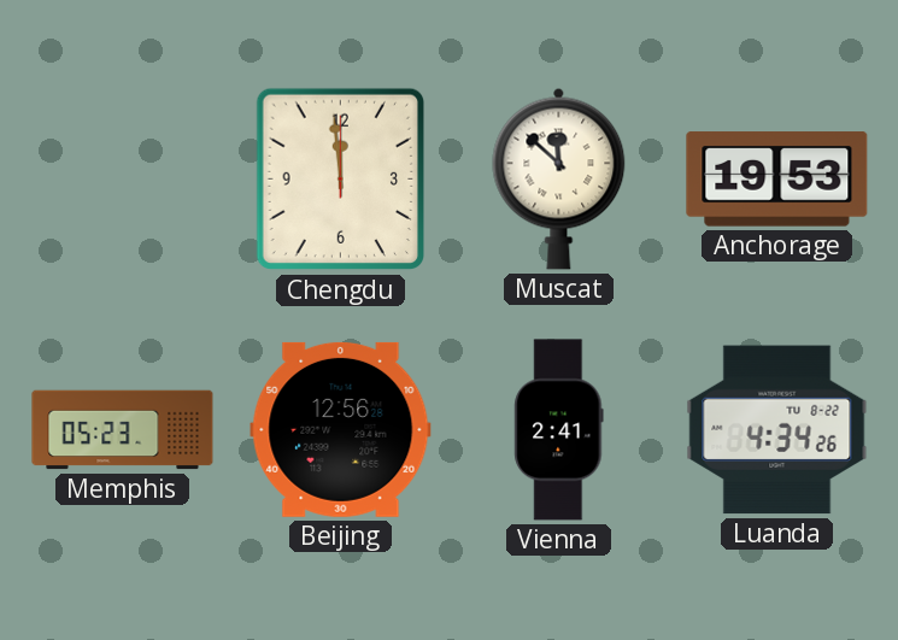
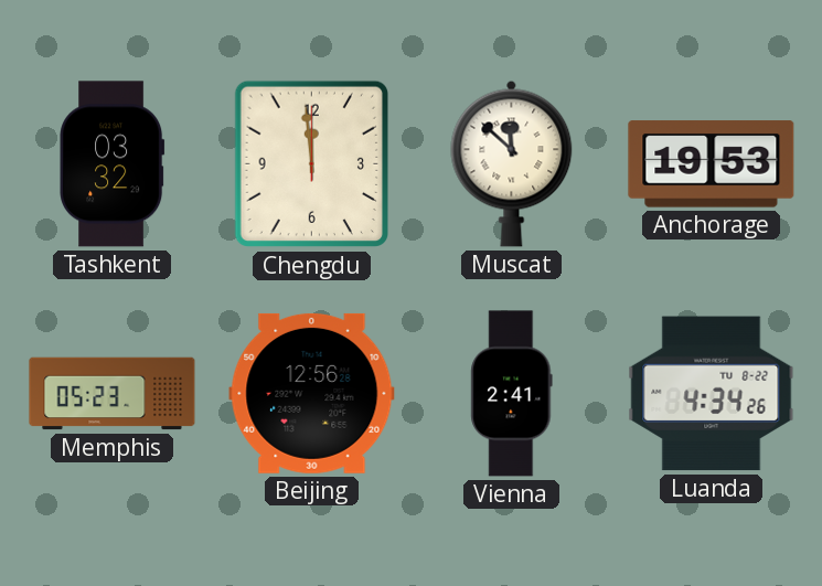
Tashkent: none -> 03:32 (113, 164)
